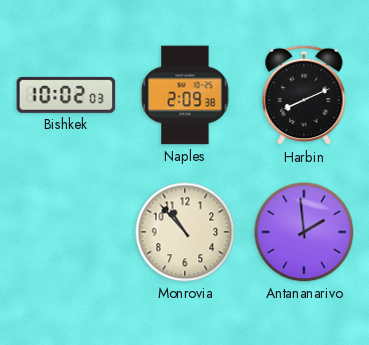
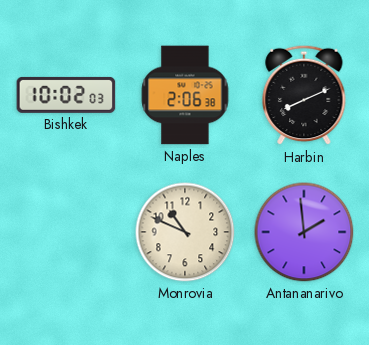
Naples: 2:09 -> 2:06 (185, 95)
Monrovia: 10:53 -> 10:49 (185, 232)
